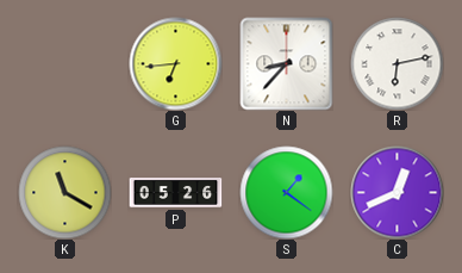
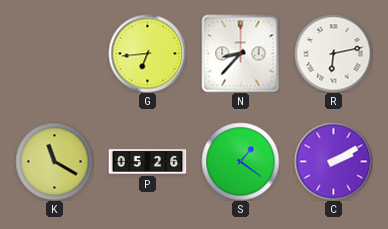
C: 12:41 -> 2:10 (333, 161)
